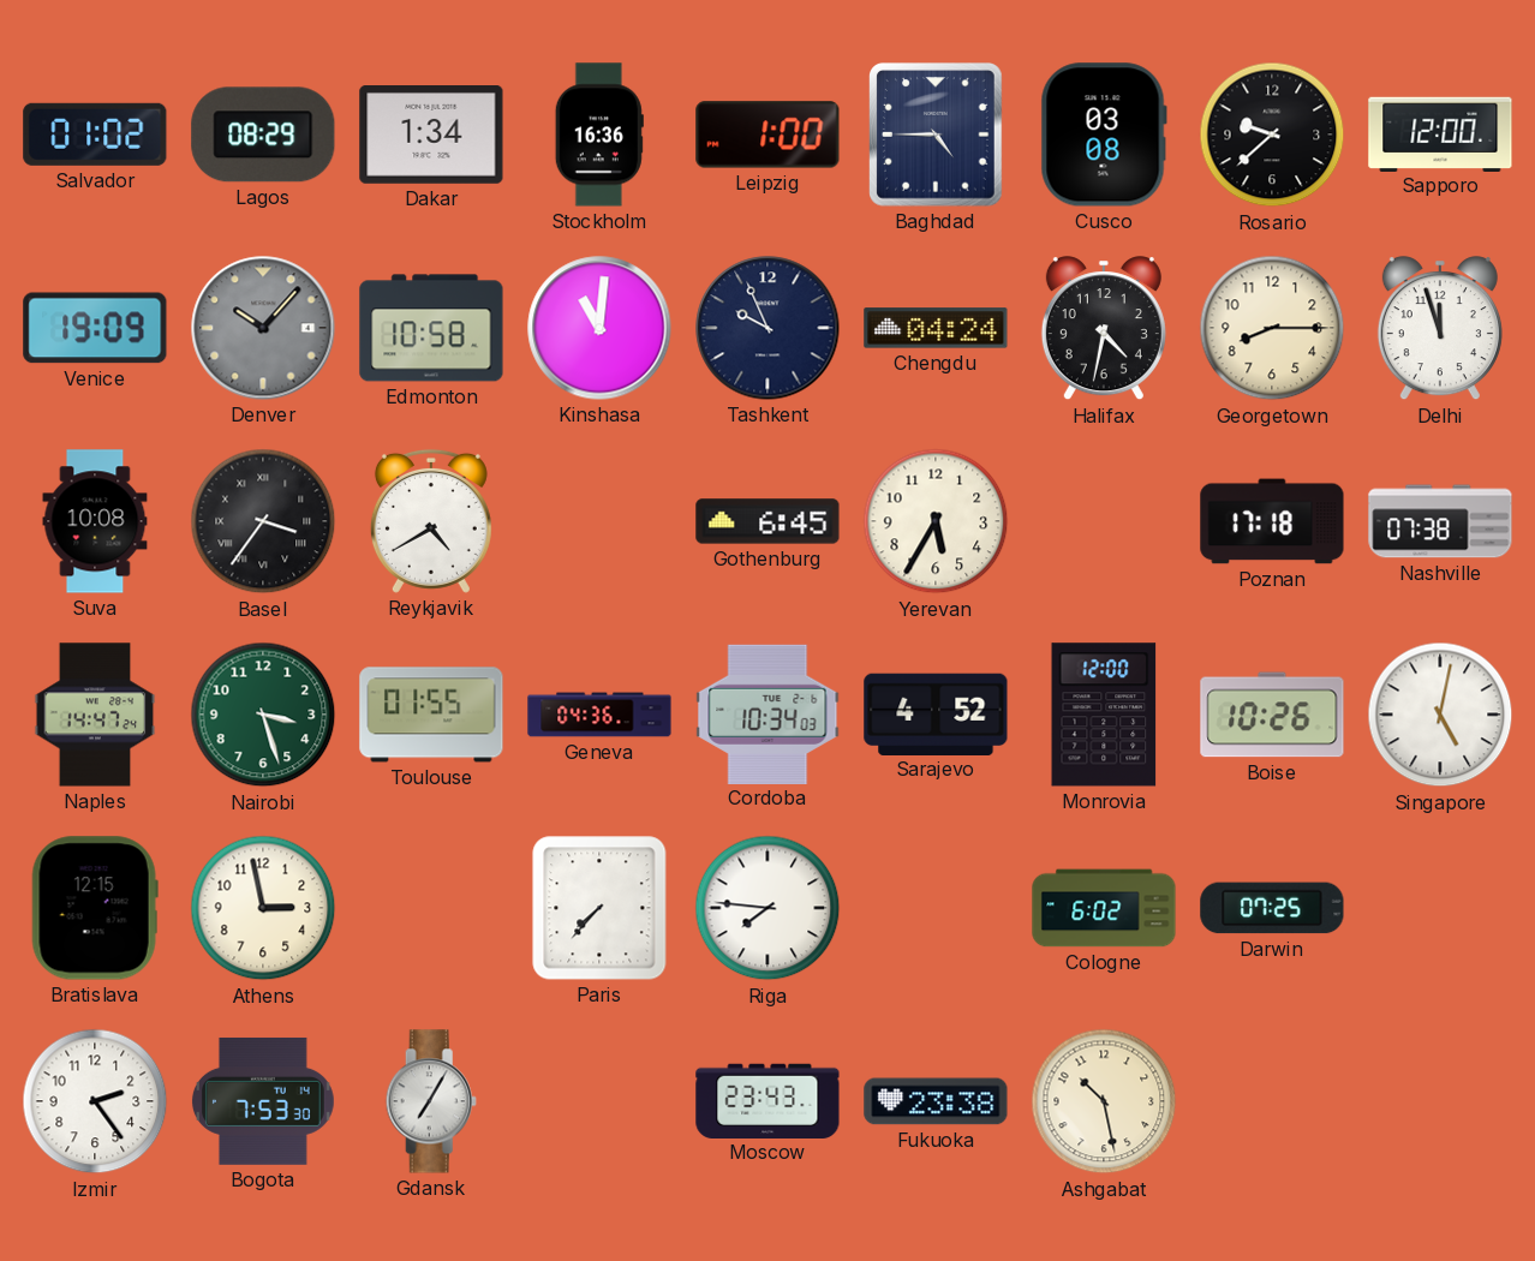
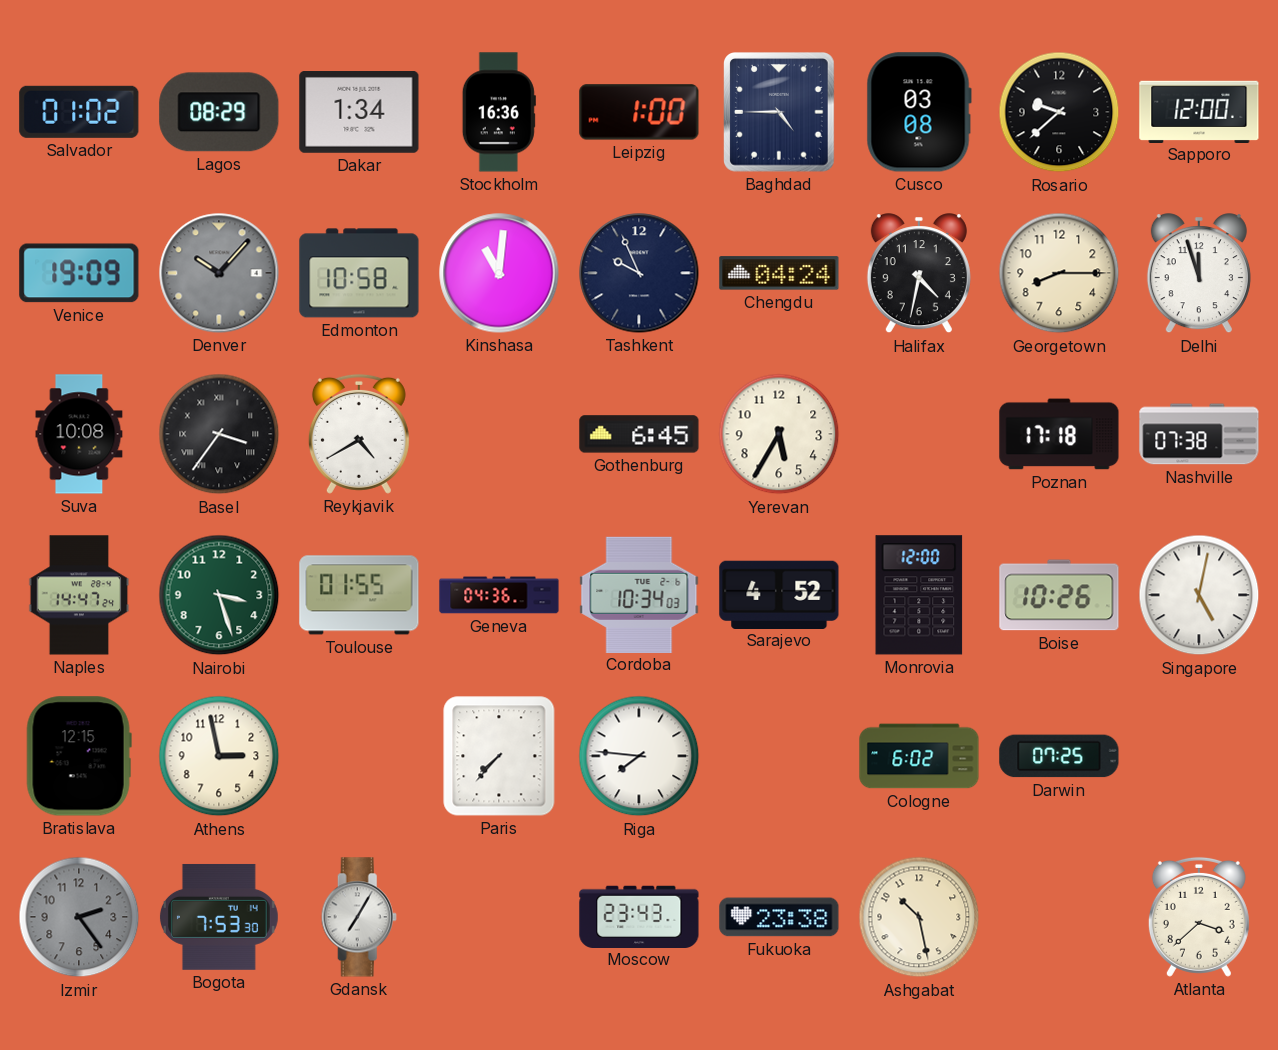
Izmir dial: white -> grey (79, 917)
Atlanta: none -> 3:38 (1199, 917)
